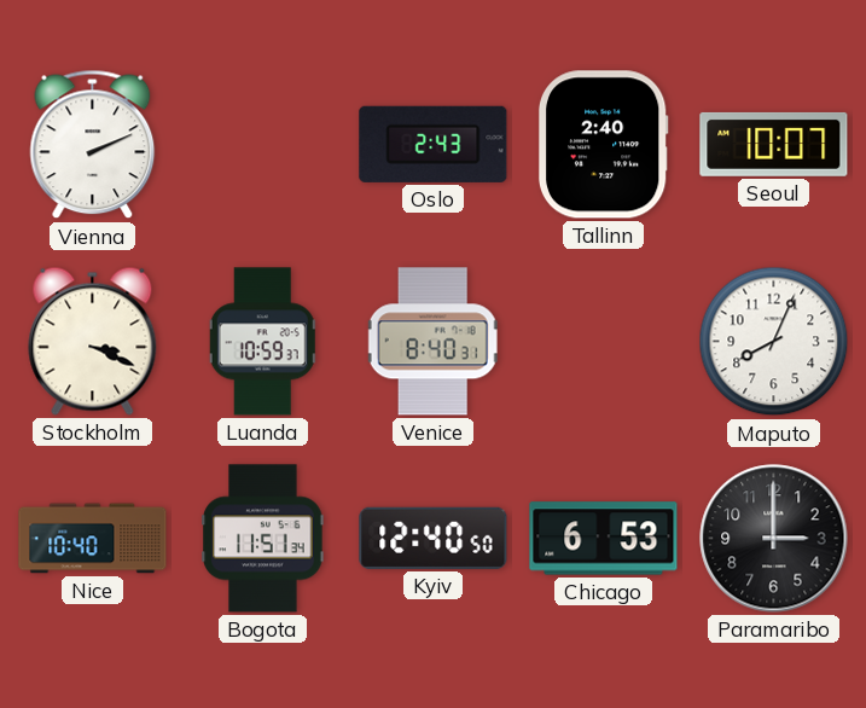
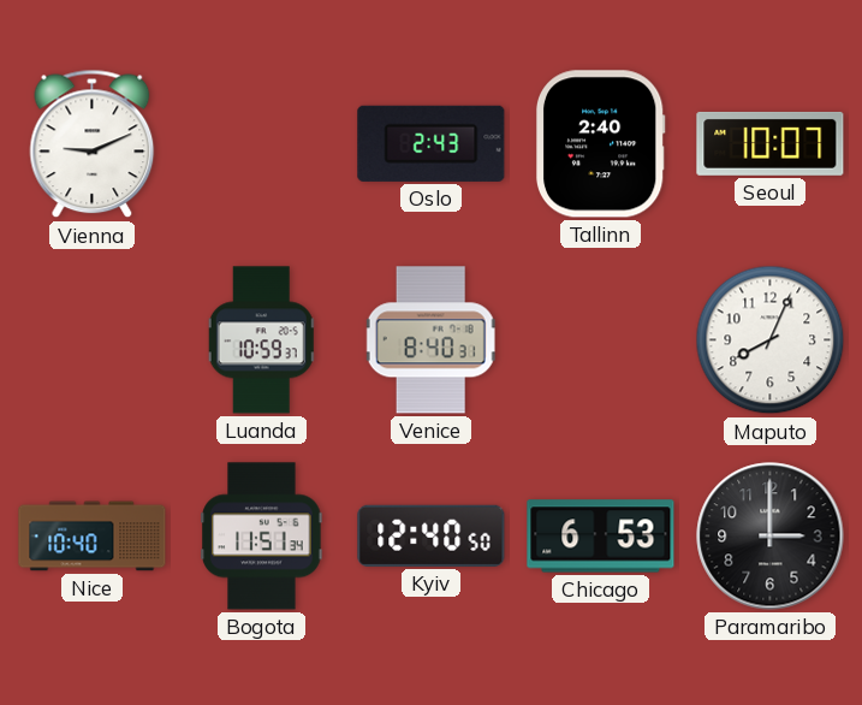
Vienna: 2:11 -> 9:11 (93, 144)
Stockholm: 3:19 -> none (93, 341)
